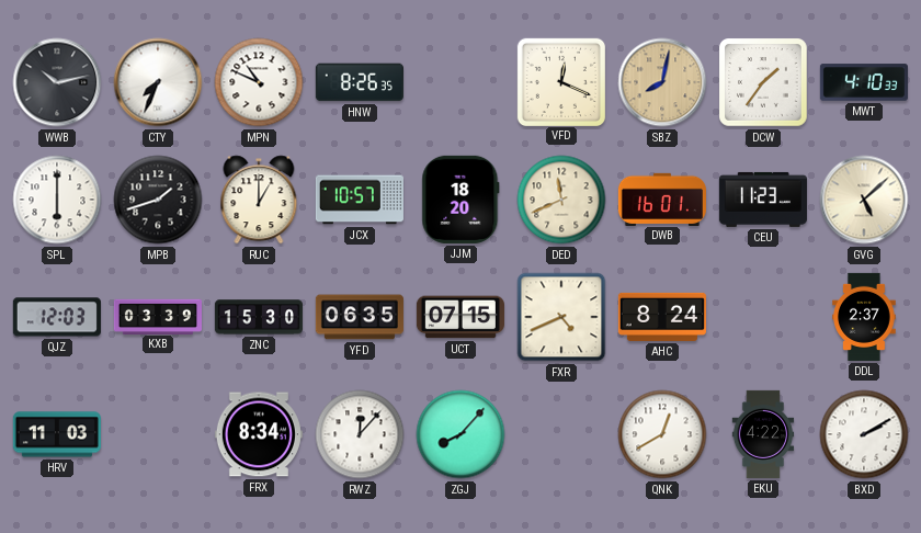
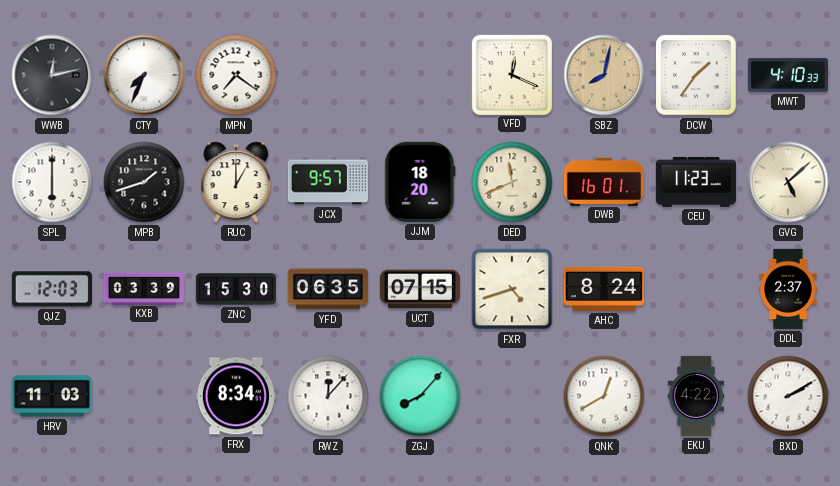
WWB: 10:13 -> 12:13 (52, 75)
MPN: 10:49 -> 7:21 (236, 75)
HNW: 8:26 -> none (360, 82)
JCX: 10:57 -> 9:57 (328, 182)
FXR: 4:41 -> 4:42 (512, 289)
